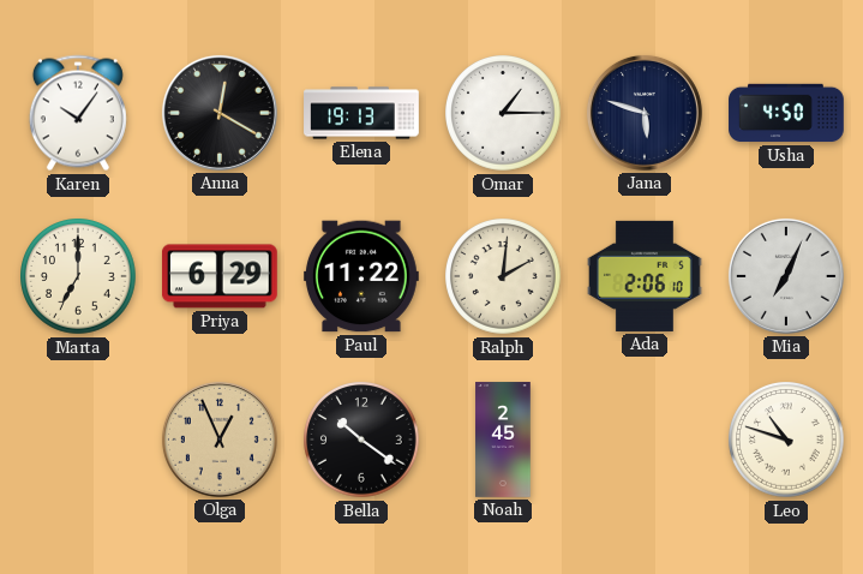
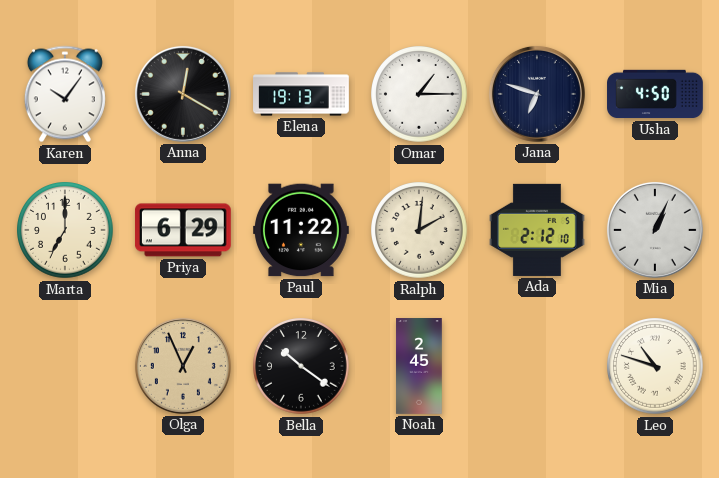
Jana: 5:48 -> 6:48 (537, 94)
Ada: 2:06 -> 2:12 (538, 230)
Mia: 7:04 -> 1:04 (655, 230)
